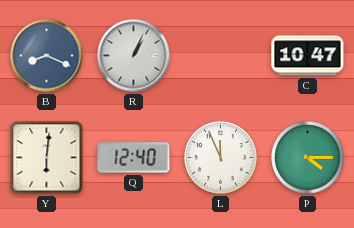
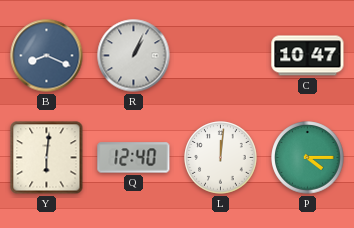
L: 11:56 -> 12:01 (221, 158)
